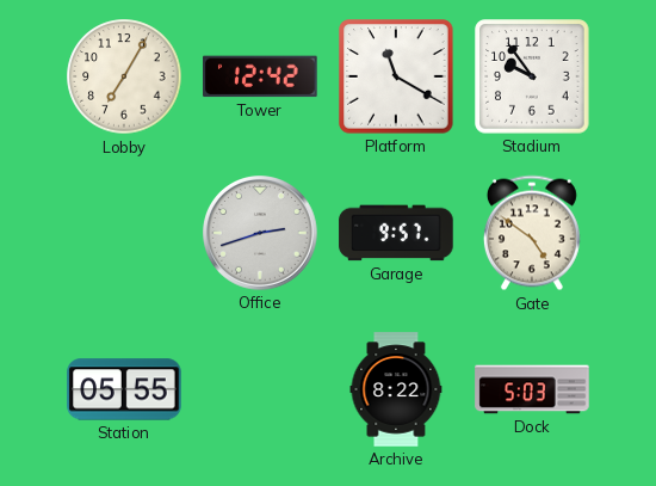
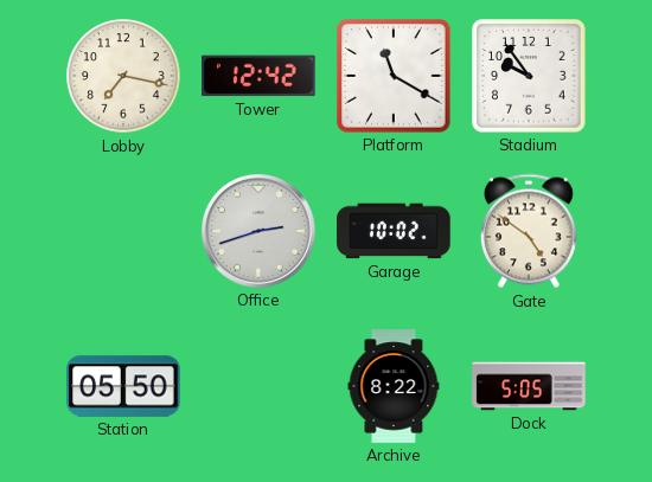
Lobby: 7:05 -> 7:17 (123, 76)
Garage: 9:57 -> 10:02 (394, 231)
Station: 05:55 -> 05:50 (123, 386)
Dock: 5:03 -> 5:05 (529, 386)
